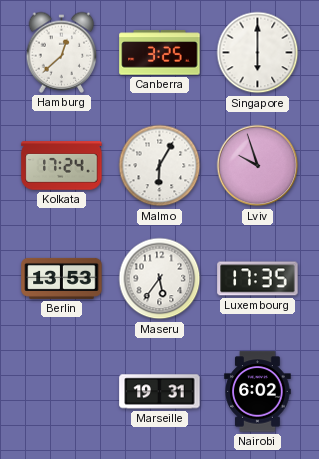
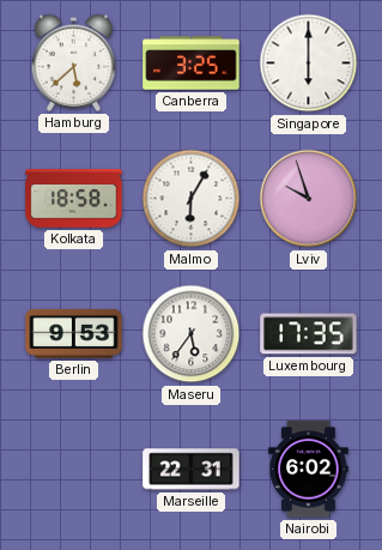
Hamburg: 12:38 -> 5:38 (74, 62)
Kolkata: 17:24 -> 18:58 (74, 199)
Berlin: 13:53 -> 9:53 (74, 333)
Marseille: 19:31 -> 22:31 (192, 470)
